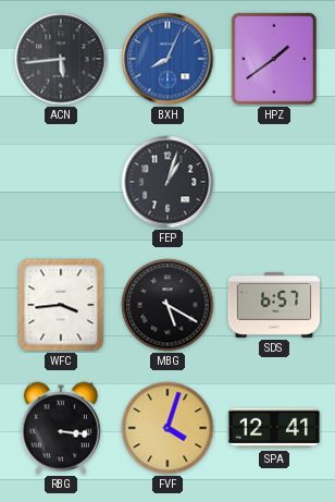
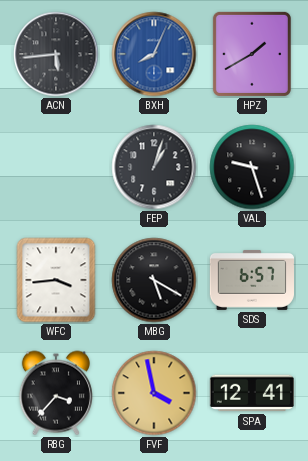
HPZ: 1:39 -> 1:40 (252, 54)
VAL: none -> 9:27 (252, 167)
RBG: 3:16 -> 3:37 (56, 393)
FVF: 4:03 -> 3:58 (154, 393)
